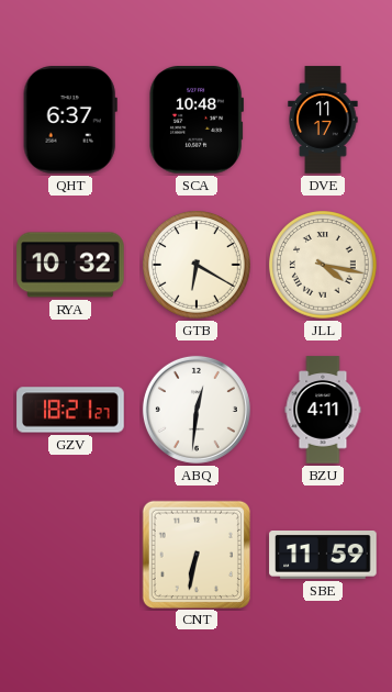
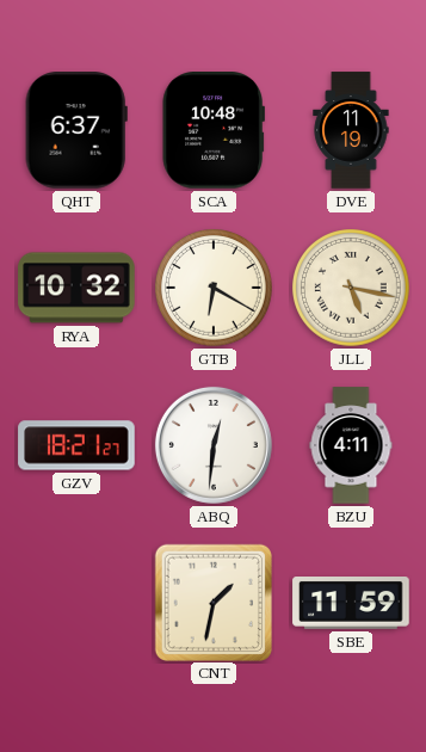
DVE: 11:17 -> 11:19 (351, 130)
JLL: 4:17 -> 5:17 (352, 289)
CNT: 6:32 -> 1:32 (212, 602)
